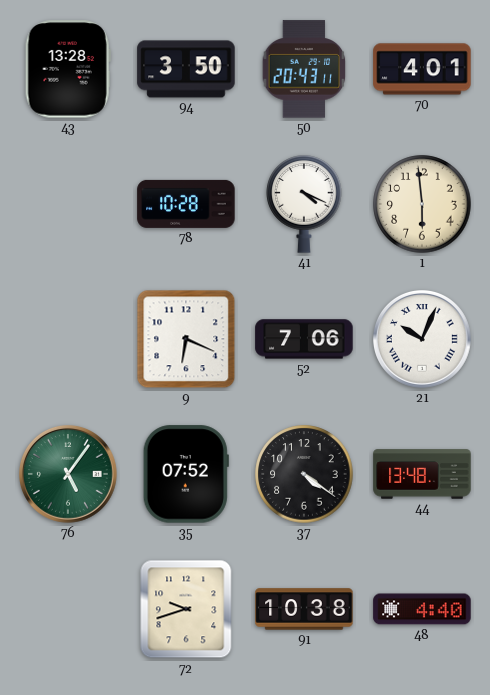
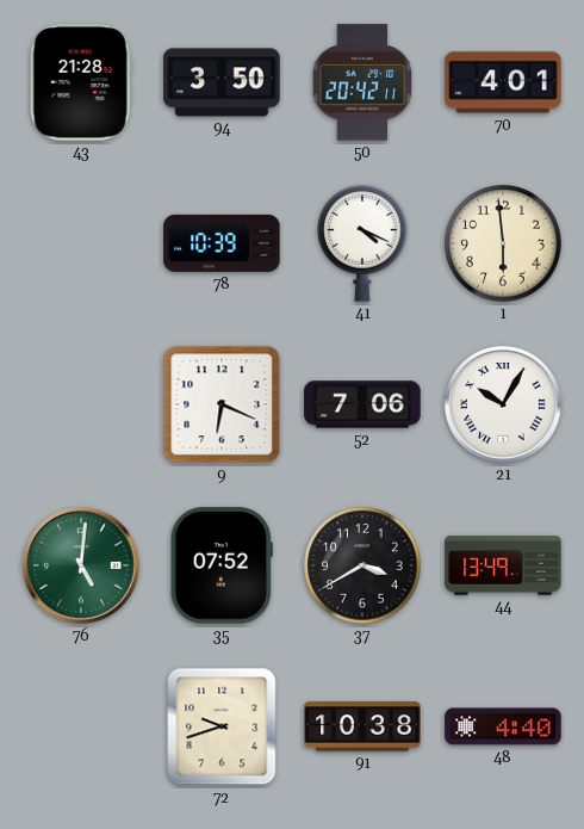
43: 13:28 -> 21:28 (81, 82)
50: 20:43 -> 20:42 (362, 82)
78: 10:28 -> 10:39 (222, 243)
21: 10:04 -> 10:05 (504, 406)
76: 5:06 -> 5:01 (82, 567)
37: 4:21 -> 3:40 (362, 565)
44: 13:48 -> 13:49 (503, 565)
